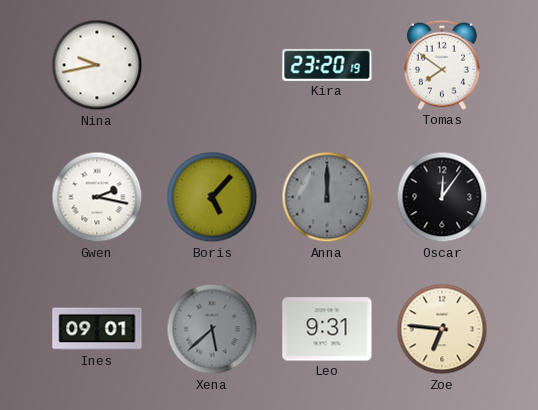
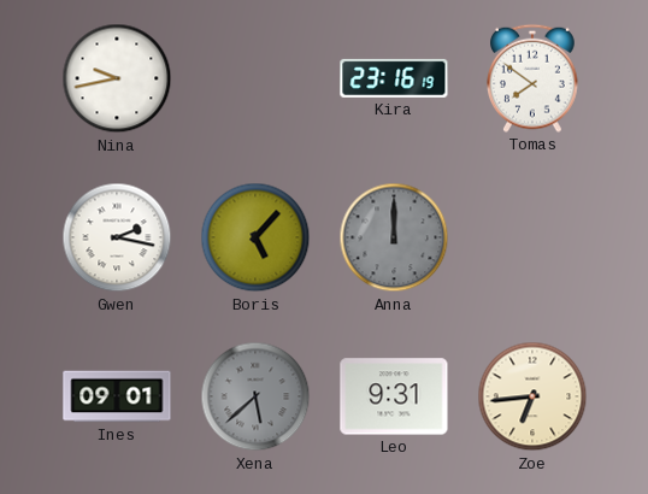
Kira: 23:20 -> 23:16 (394, 78)
Oscar: 12:06 -> none (442, 197)
Zoe: 6:46 -> 6:44 (532, 396)
